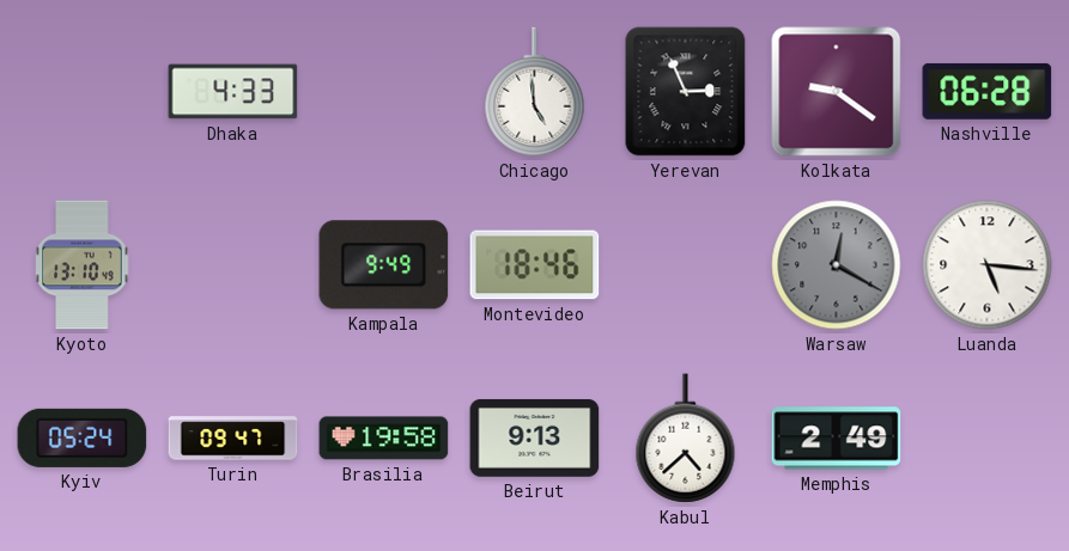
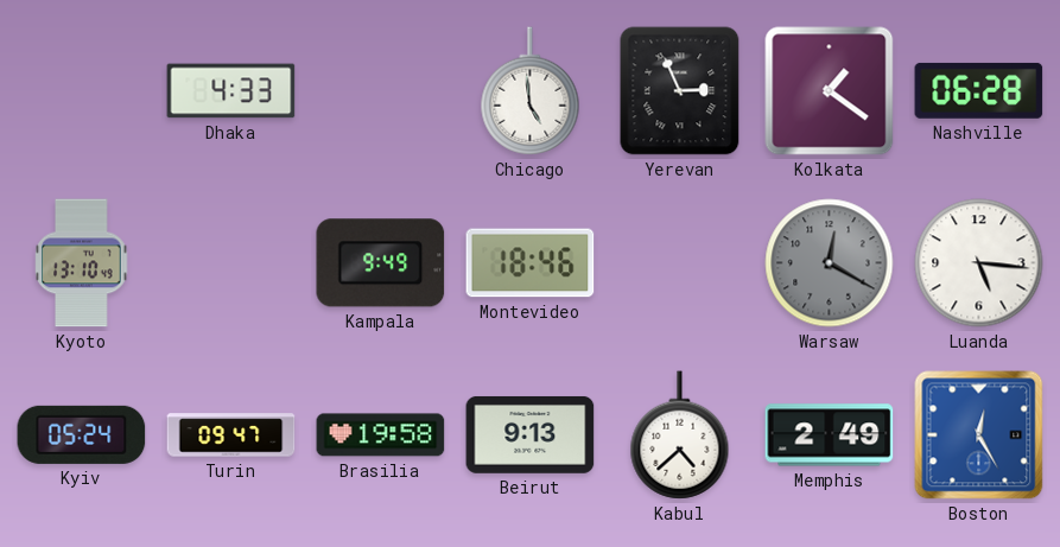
Kolkata: 9:21 -> 1:21 (830, 91)
Boston: none -> 12:25 (979, 435)
